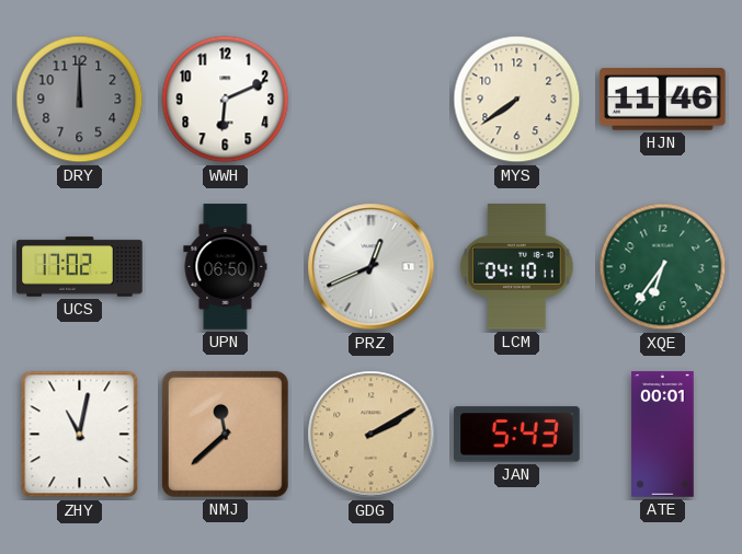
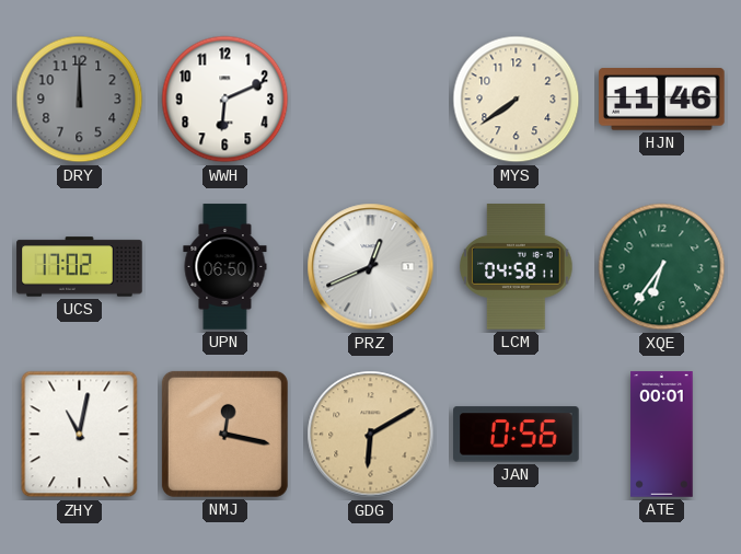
LCM: 04:10 -> 04:58 (517, 267)
NMJ: 11:38 -> 12:17 (224, 434)
GDG: 2:10 -> 6:10 (371, 435)
JAN: 5:43 -> 0:56 (517, 435)
